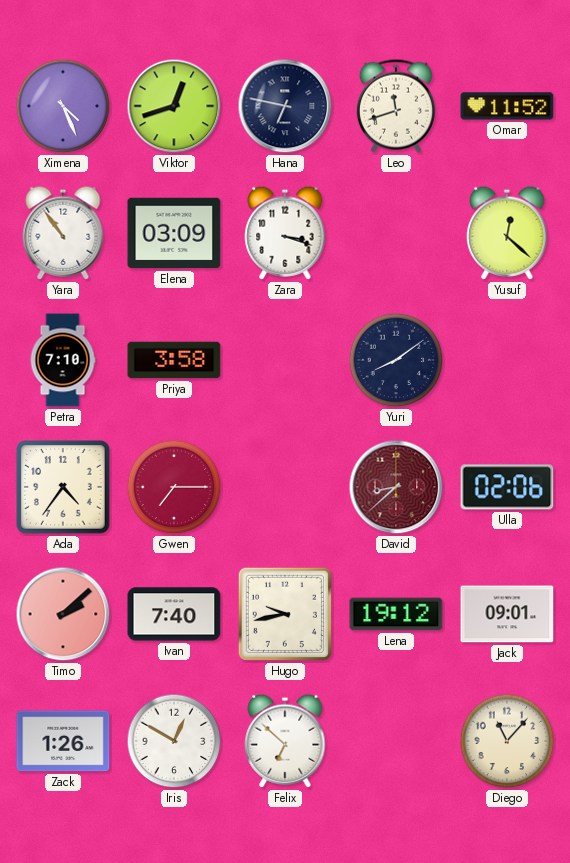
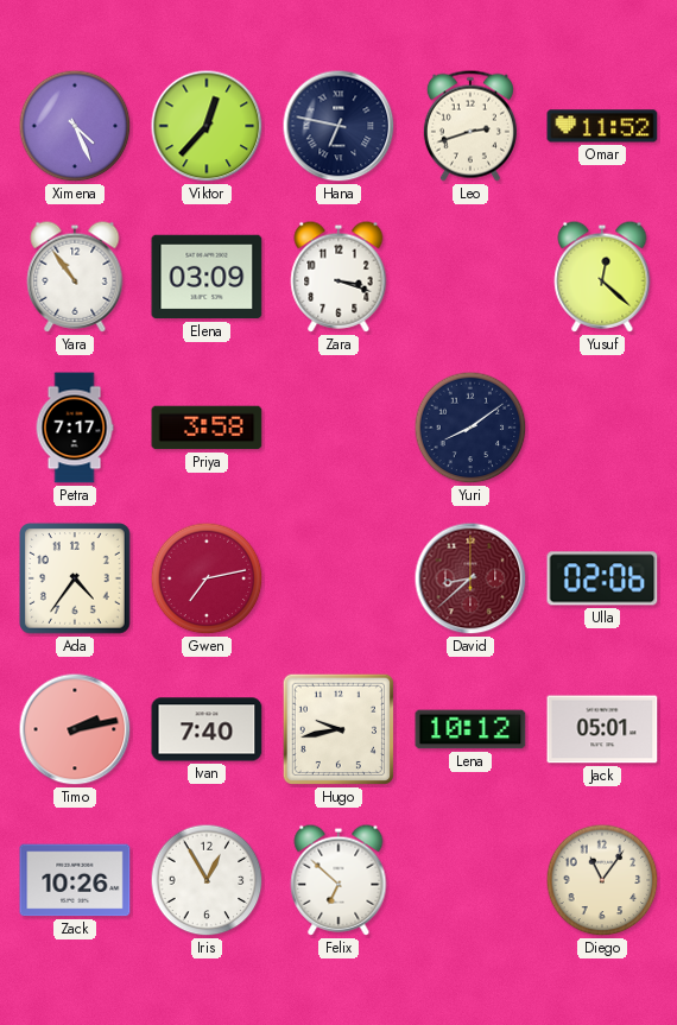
Viktor: 12:42 -> 12:37 (207, 126)
Leo: 11:42 -> 2:42 (470, 126)
Petra: 7:10 -> 7:17 (75, 428)
Gwen: 7:15 -> 7:13 (207, 578)
Timo: 2:08 -> 2:13 (75, 729)
Lena: 19:12 -> 10:12 (470, 729)
Jack: 09:01 -> 05:01 (602, 729)
Zack: 1:26 -> 10:26 (75, 880)
Iris: 12:50 -> 12:55 (207, 880)
Diego: 11:07 -> 11:06 (602, 880)
